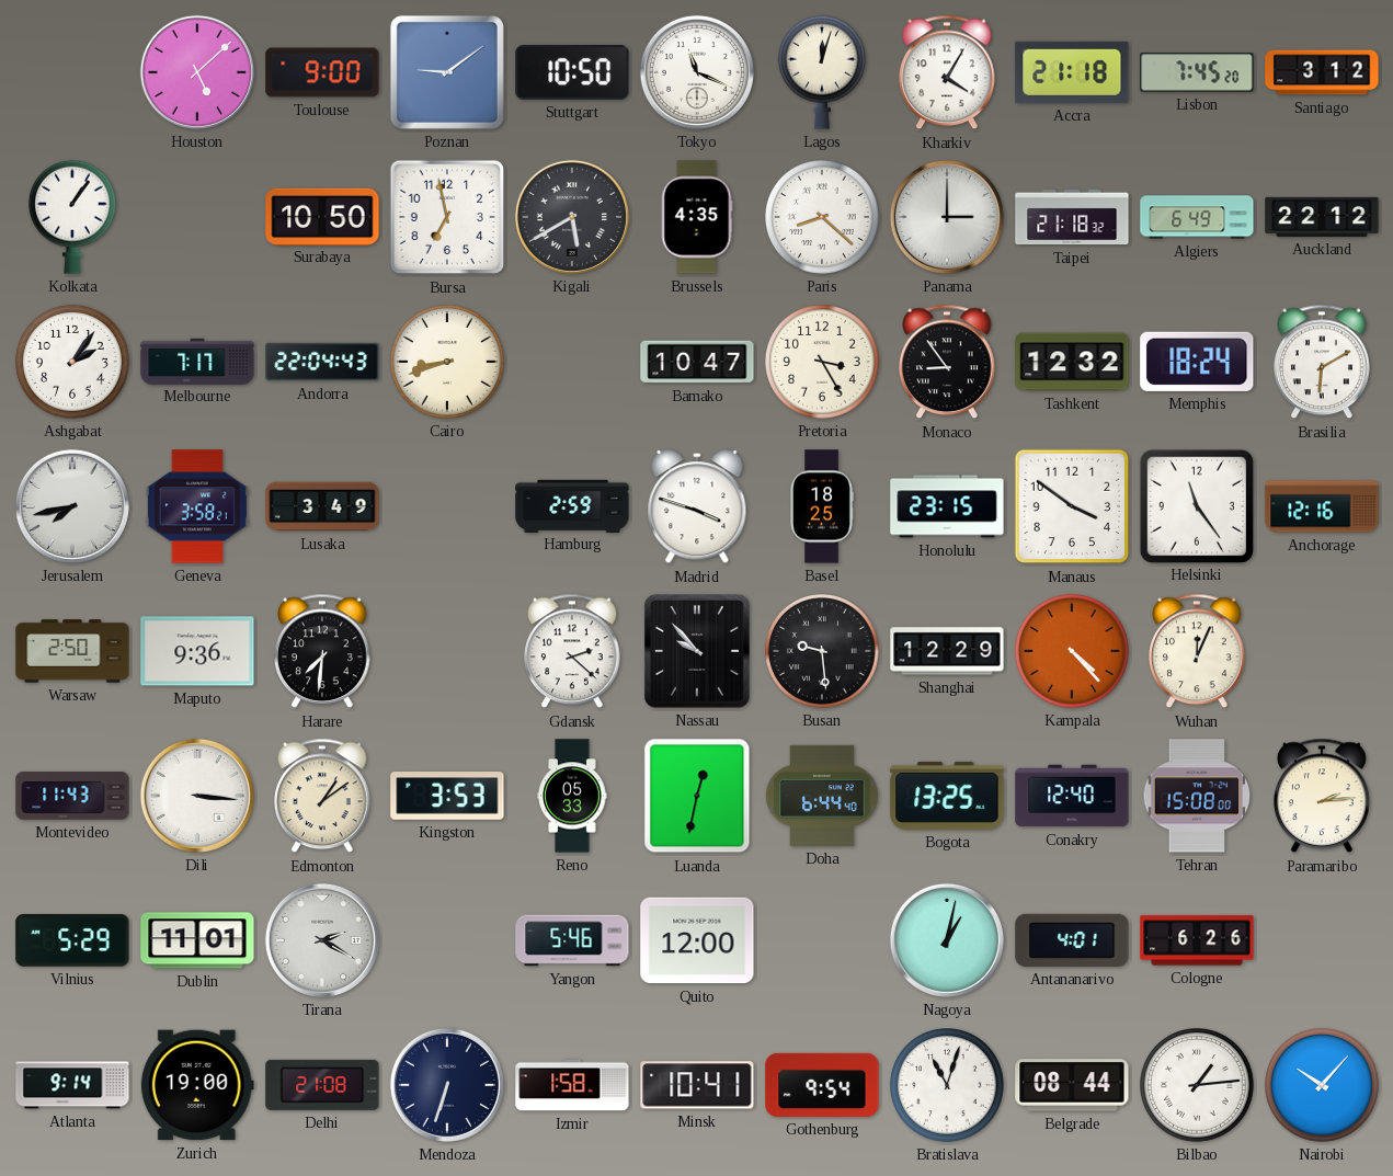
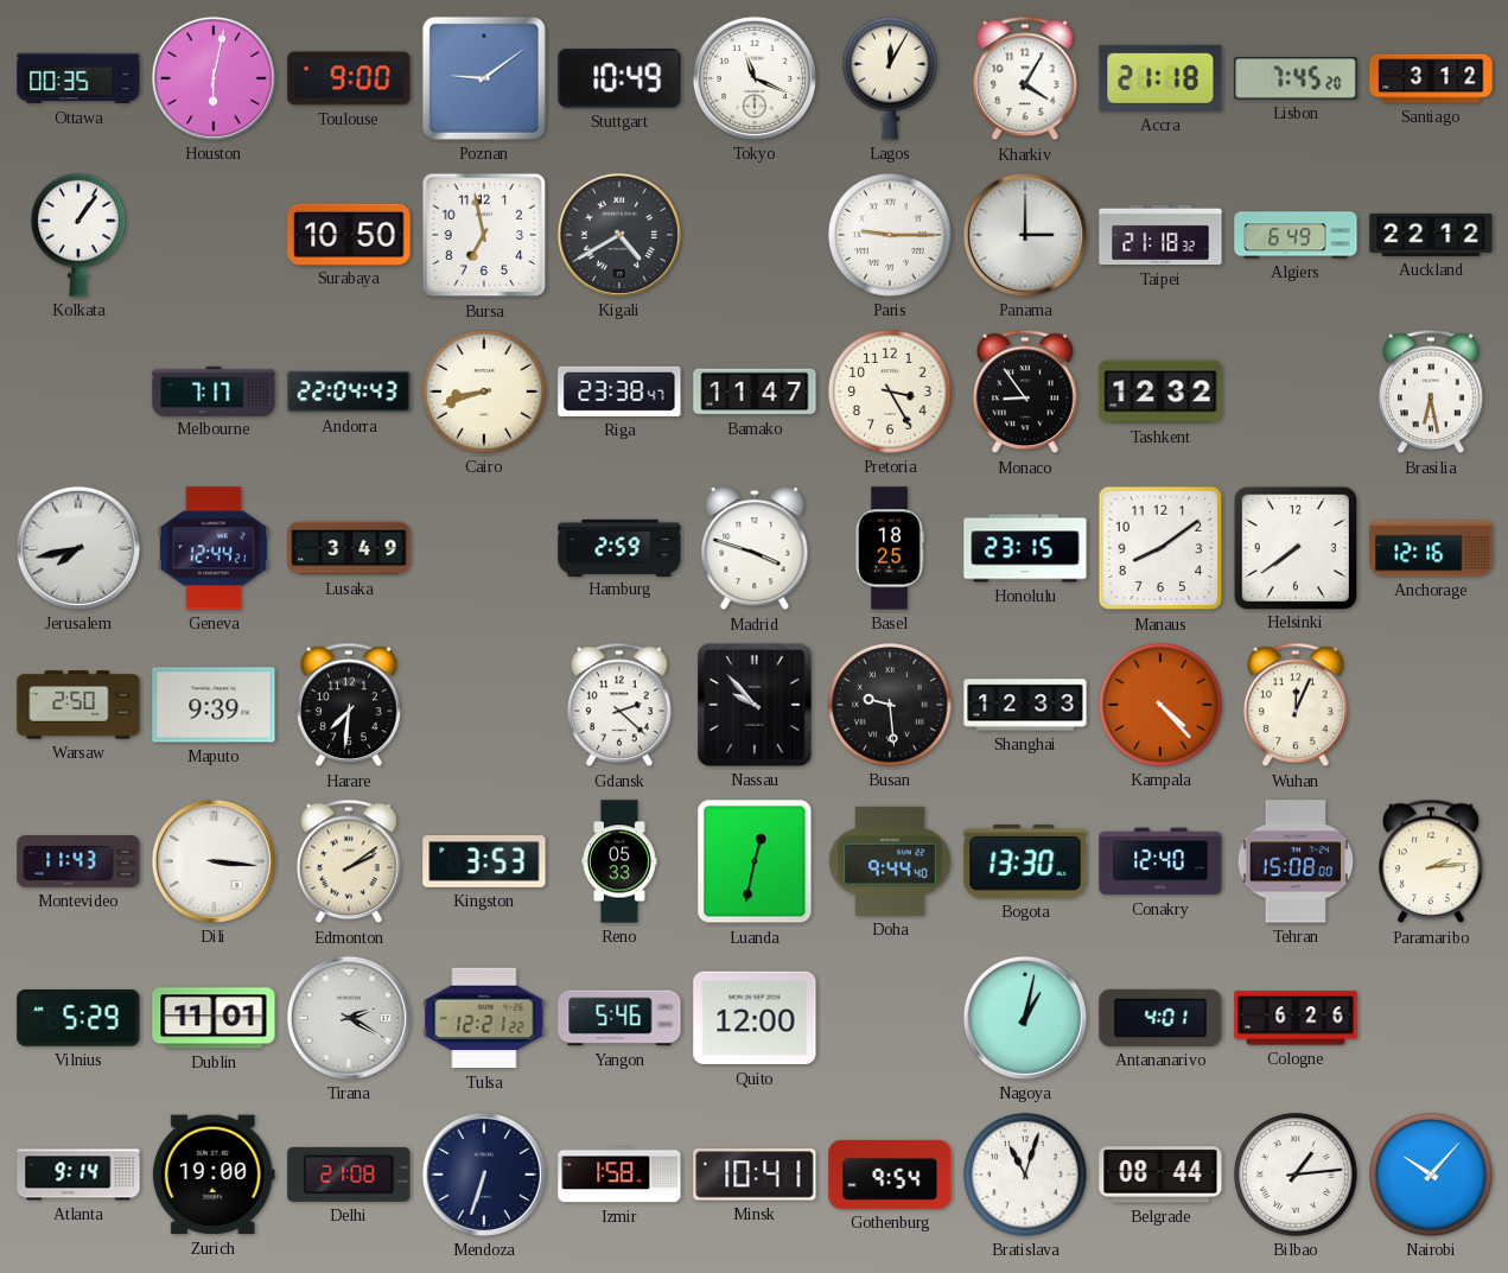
Ottawa: none -> 00:35 (78, 78)
Houston: 5:08 -> 6:02 (214, 78)
Stuttgart: 10:50 -> 10:49 (619, 78)
Lagos: 12:03 -> 12:05 (890, 78)
Kigali: 5:40 -> 4:40 (619, 235)
Brussels: 4:35 -> none (697, 217)
Paris: 8:22 -> 9:15 (891, 236)
Ashgabat: 2:06 -> none (73, 363)
Riga: none -> 23:38 (619, 392)
Bamako: 10:47 -> 11:47 (755, 392)
Memphis: 18:24 -> none (1197, 362)
Brasilia: 6:10 -> 6:28 (1432, 392)
Geneva: 3:58 -> 12:44 (214, 548)
Manaus: 3:51 -> 8:09 (1160, 548)
Helsinki: 11:24 -> 7:39 (1294, 547)
Maputo: 9:36 -> 9:39 (214, 705)
Shanghai: 12:29 -> 12:33 (1025, 705)
Edmonton: 1:09 -> 2:09 (350, 861)
Doha: 6:44 -> 9:44 (890, 861)
Bogota: 13:25 -> 13:30 (1025, 861)
Tulsa: none -> 12:21 (484, 1018)
